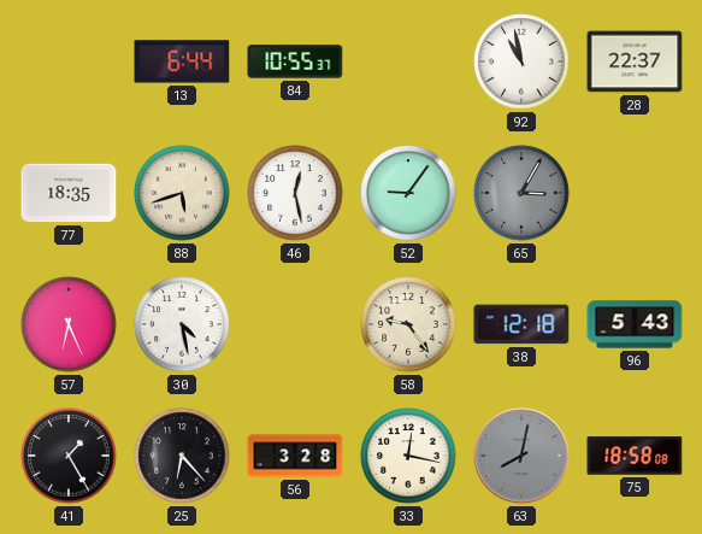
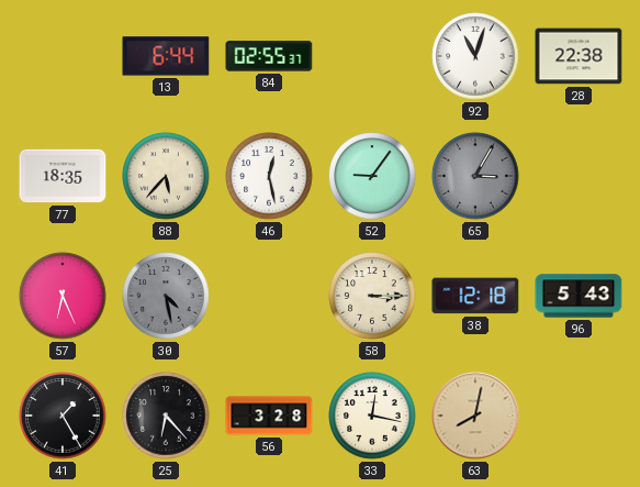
84: 10:55 -> 02:55 (269, 56)
92: 10:58 -> 11:03 (475, 56)
28: 22:37 -> 22:38 (579, 56)
88: 5:42 -> 5:37 (166, 176)
30 dial: white -> grey (166, 296)
58: 9:24 -> 3:15 (372, 296)
63 dial: grey -> champagne (475, 416)
75: 18:58 -> none (635, 456)
